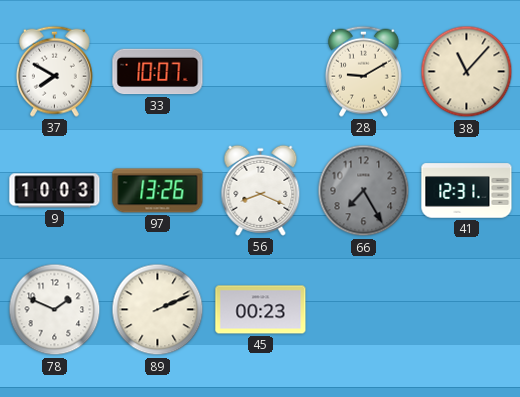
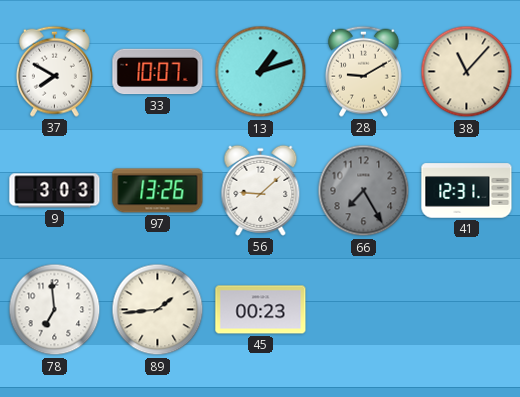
13: none -> 1:12 (261, 72)
9: 10:03 -> 3:03 (55, 191)
56: 8:19 -> 9:08 (261, 190)
78: 1:49 -> 6:59 (55, 310)
89: 2:11 -> 1:44 (158, 310)
